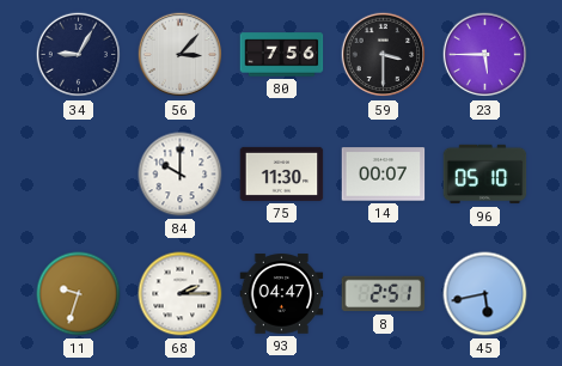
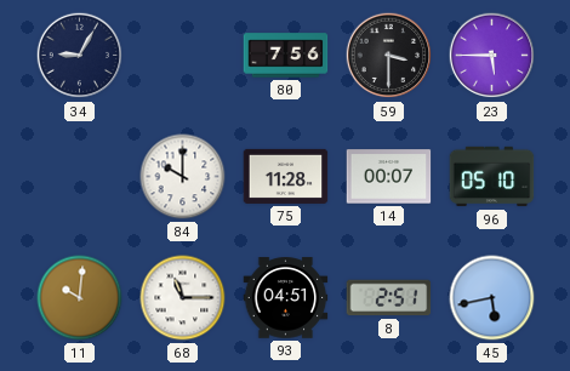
56: 3:07 -> none (181, 55)
75: 11:30 -> 11:28 (286, 176)
11: 9:33 -> 10:01 (80, 298)
68: 2:15 -> 11:15 (183, 298)
93: 04:47 -> 04:51 (286, 298)
